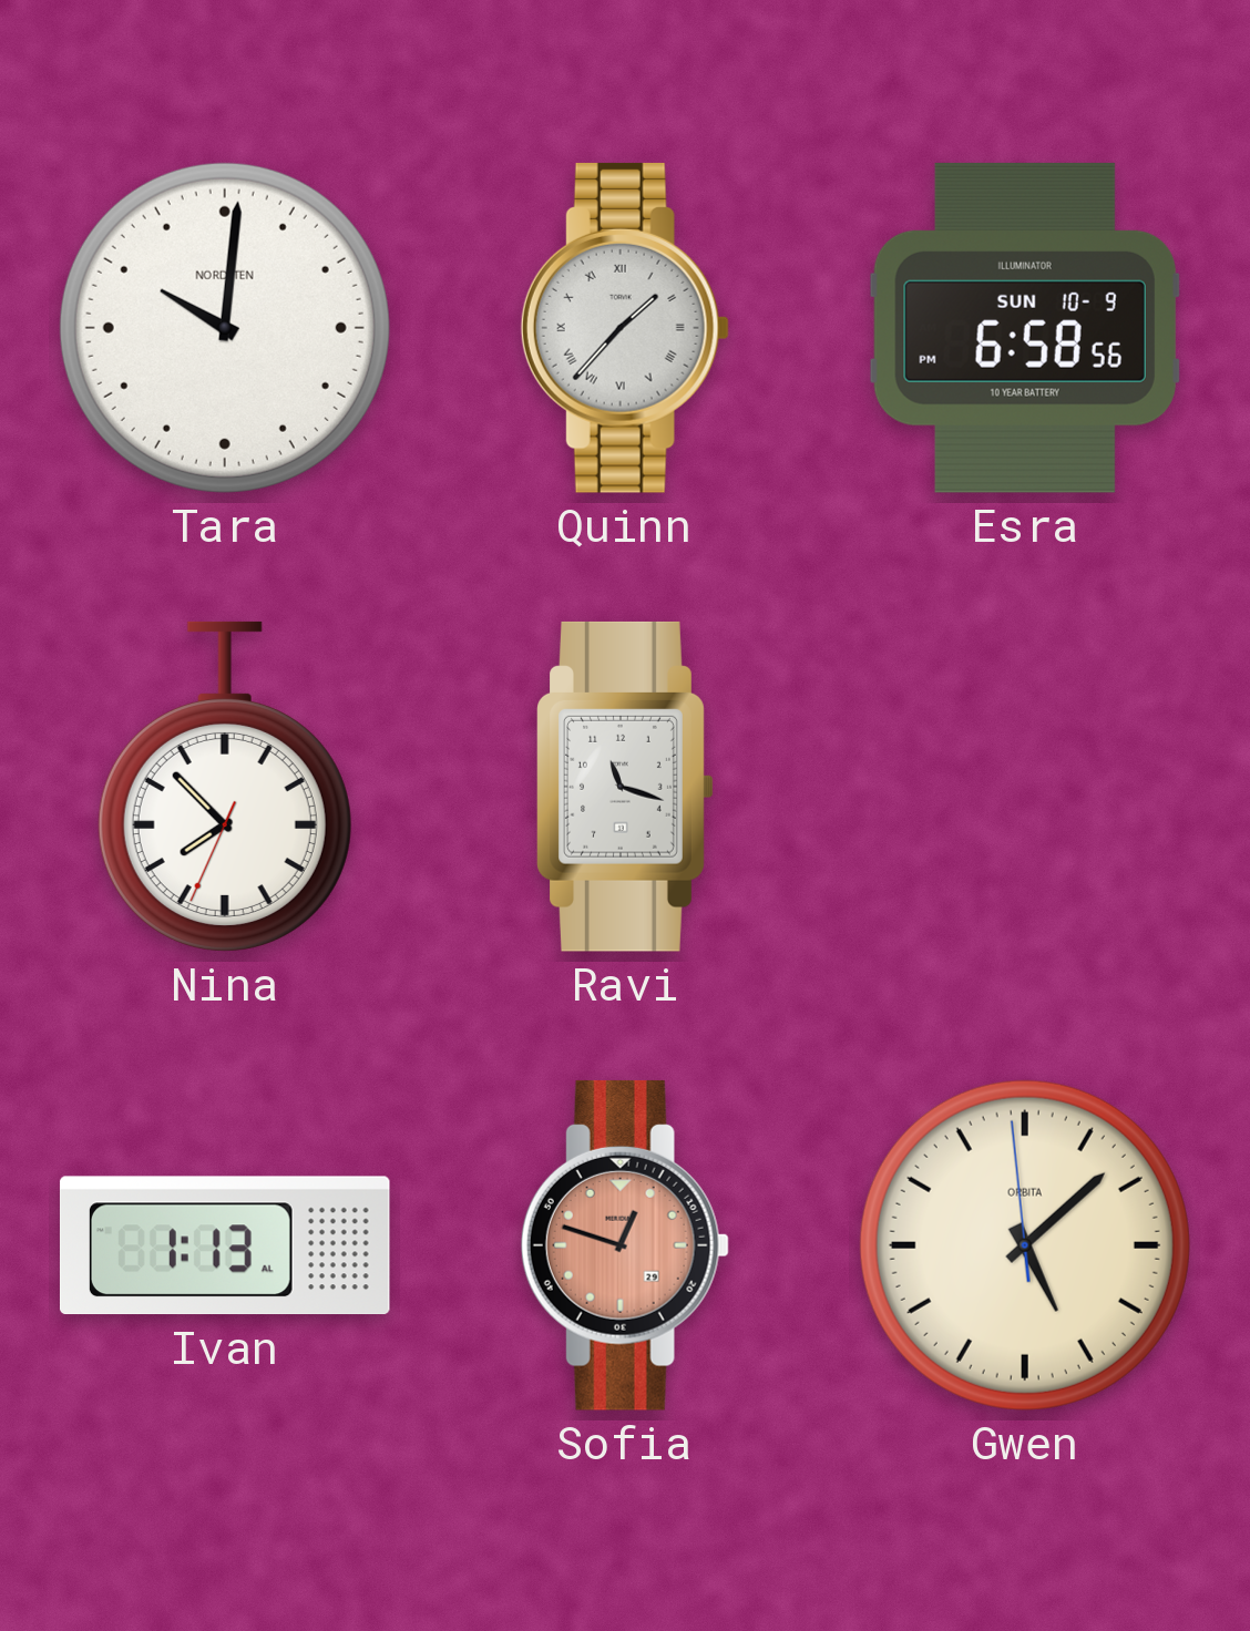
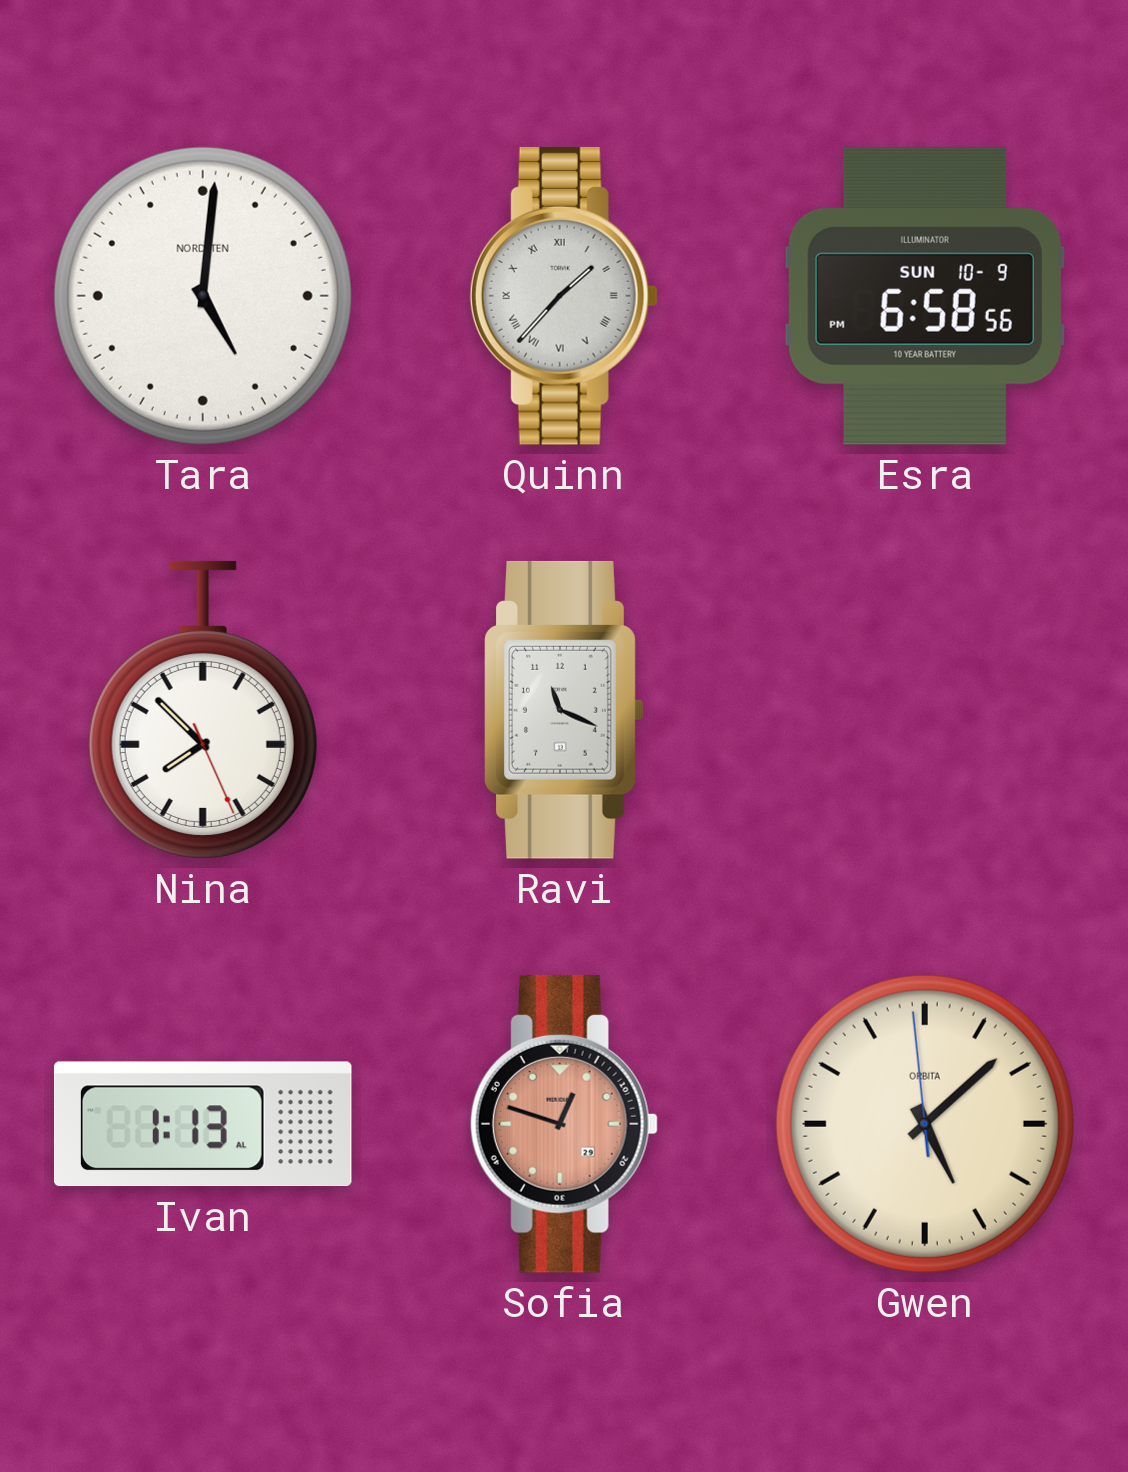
Tara: 10:01 -> 5:01 (203, 296)
Nina: 7:52:34 -> 7:52:26 (203, 710)
Ravi: 11:18 -> 11:19 (564, 710)
